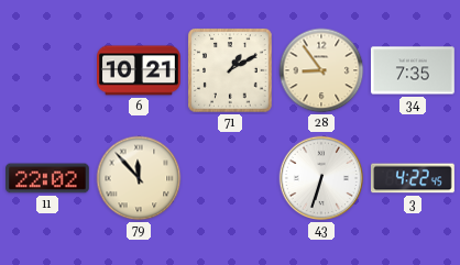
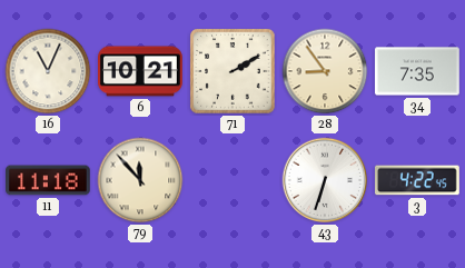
16: none -> 11:04 (48, 71)
71: 1:10 -> 2:10 (233, 71)
11: 22:02 -> 11:18 (49, 180)
